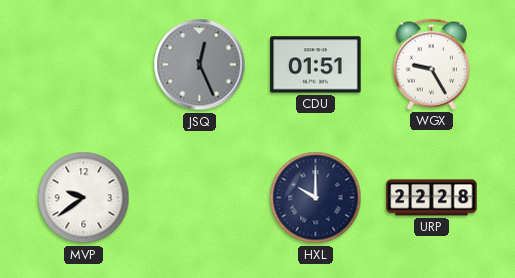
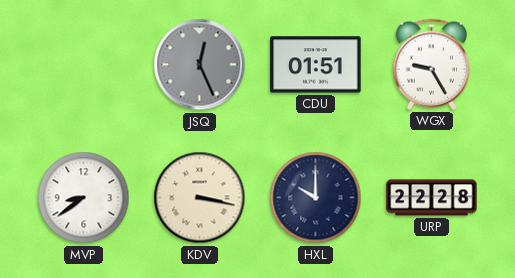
MVP: 9:39 -> 8:39 (84, 198)
KDV: none -> 3:17 (200, 198)
